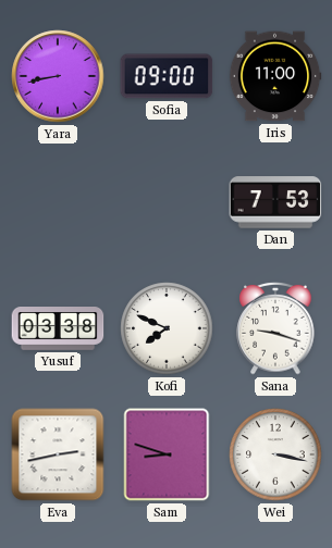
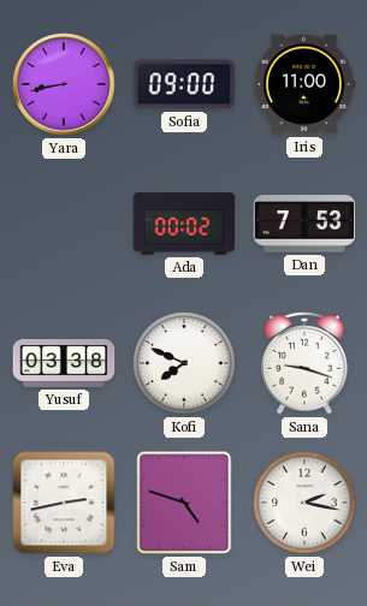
Ada: none -> 00:02 (184, 224)
Sam: 8:48 -> 4:48 (184, 503)
Wei: 3:17 -> 2:17 (304, 503)
